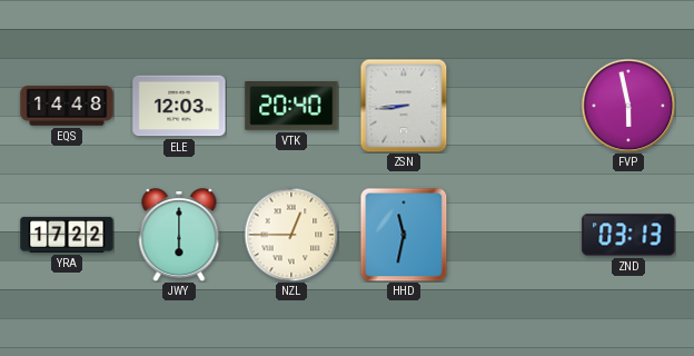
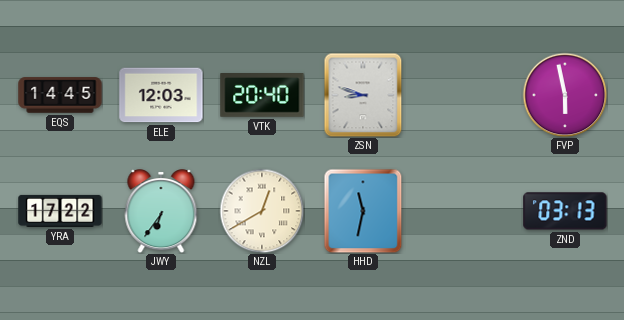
EQS: 14:48 -> 14:45 (60, 95)
ZSN: 8:44 -> 8:48 (363, 95)
JWY: 6:00 -> 6:36 (161, 211)
NZL: 12:45 -> 12:40 (262, 211)
